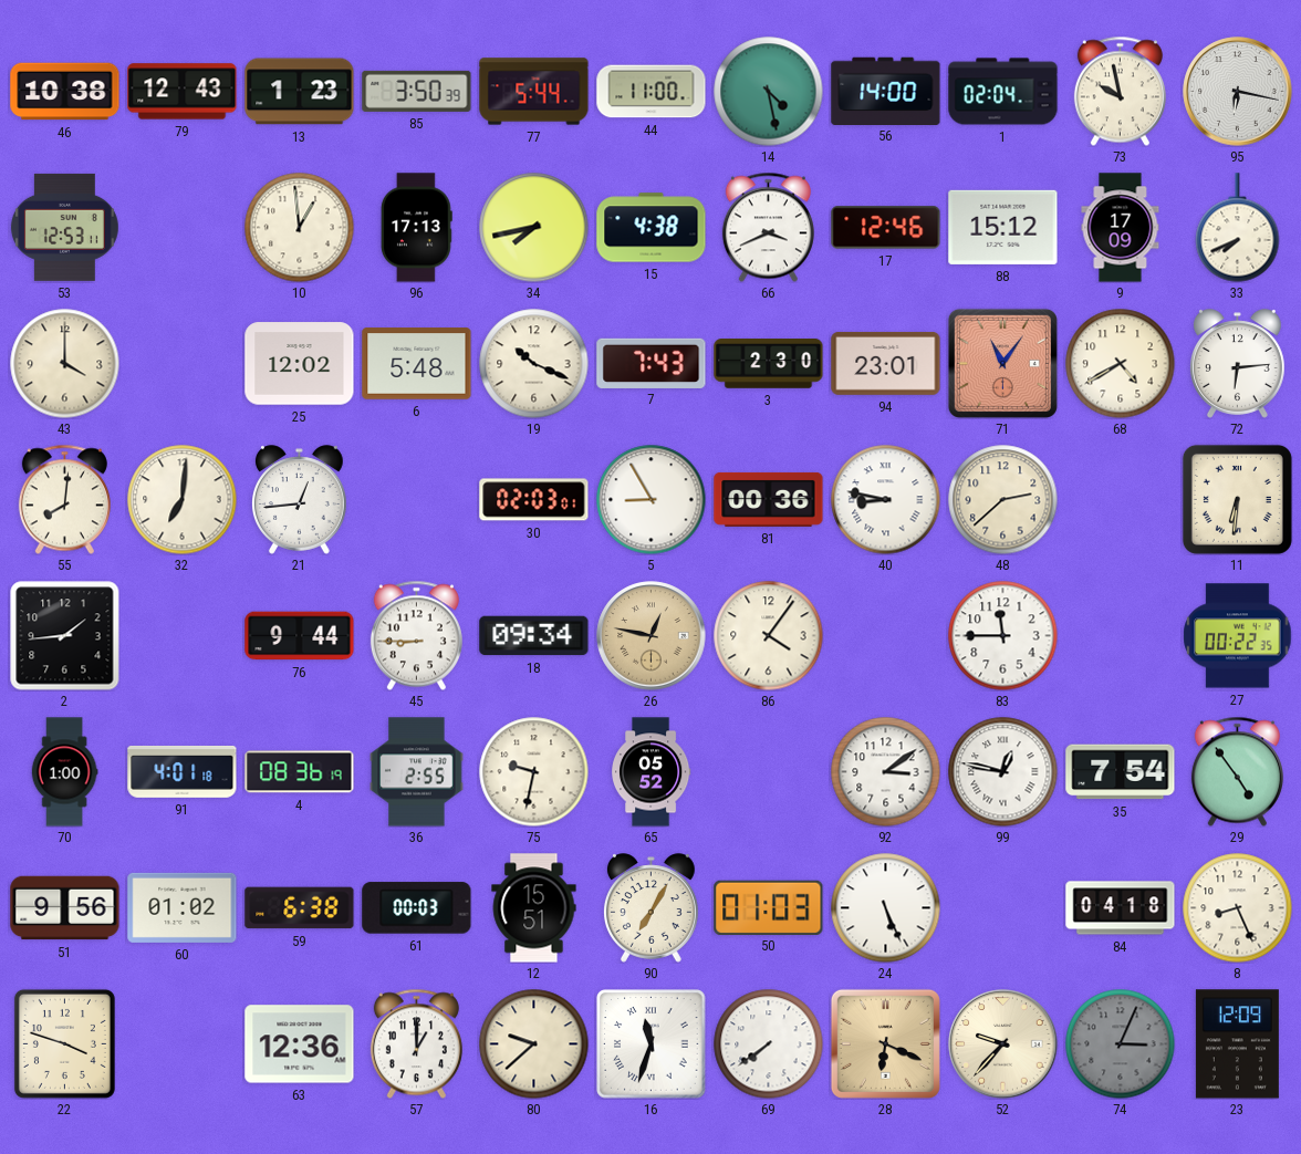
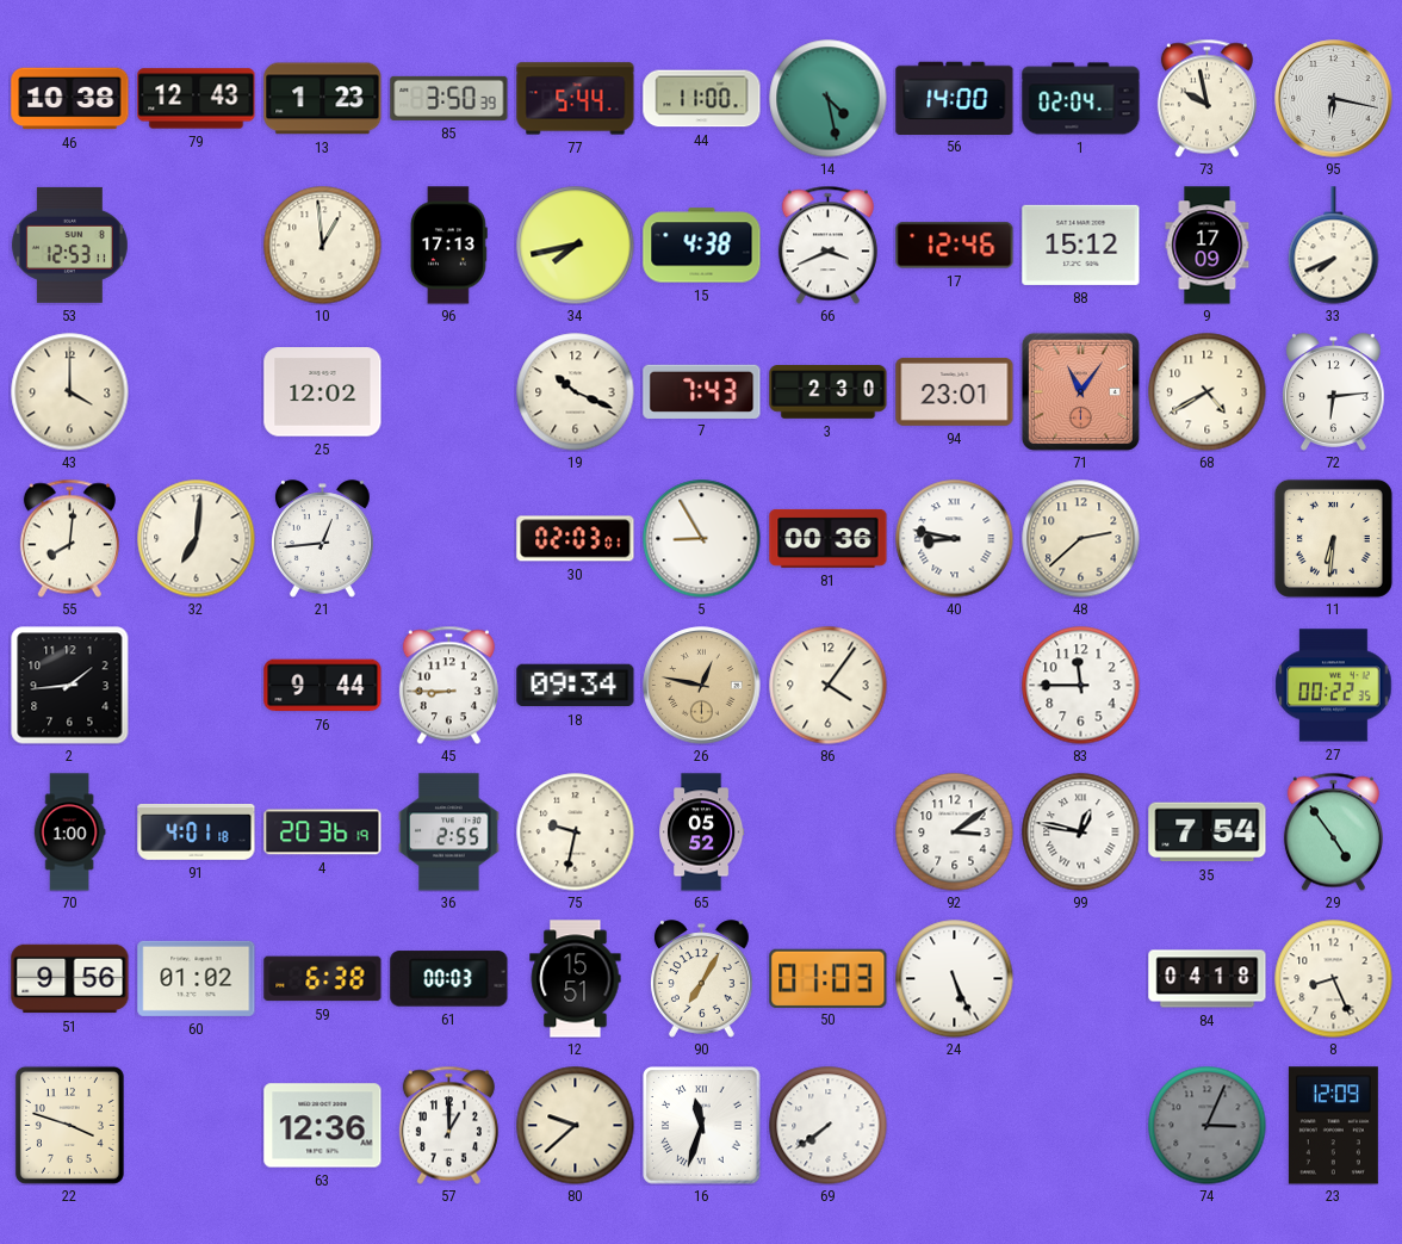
6: 5:48 -> none (417, 364)
4: 08:36 -> 20:36 (323, 833)
28: 6:19 -> none (885, 1043)
52: 9:37 -> none (1003, 1044)
